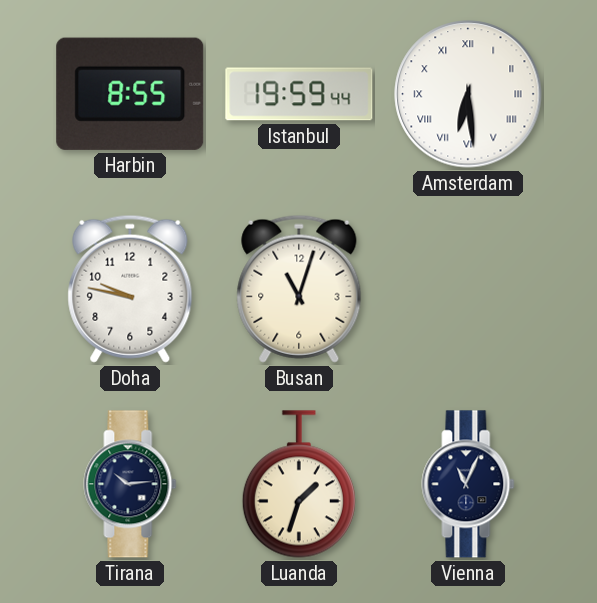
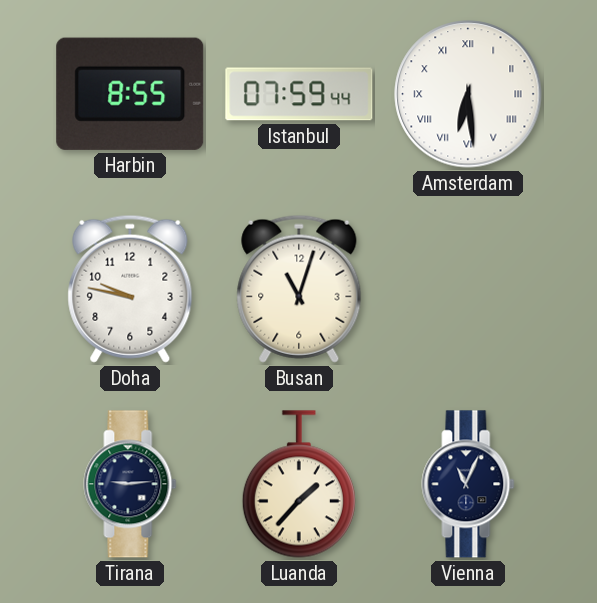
Istanbul: 19:59 -> 07:59 (299, 94)
Tirana: 10:14 -> 9:14 (130, 484)
Luanda: 1:33 -> 1:37 (299, 484)
